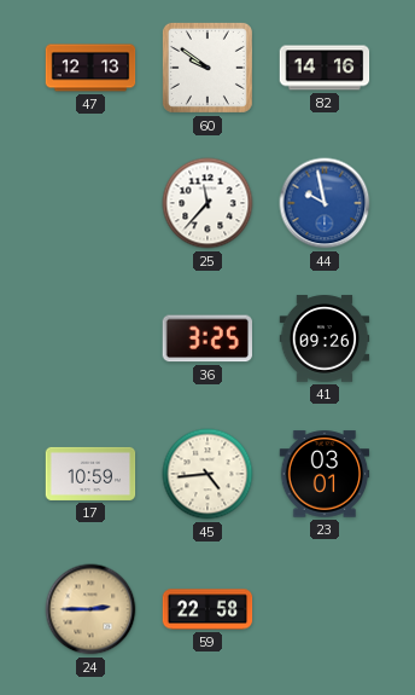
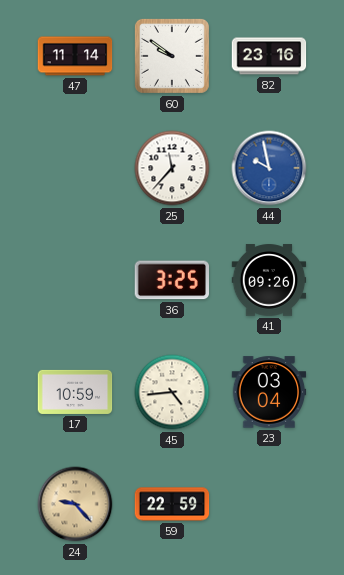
47: 12:13 -> 11:14 (75, 56)
82: 14:16 -> 23:16 (269, 56)
23: 03:01 -> 03:04 (269, 392)
24: 2:45 -> 9:23 (75, 504)
59: 22:58 -> 22:59 (172, 504)
